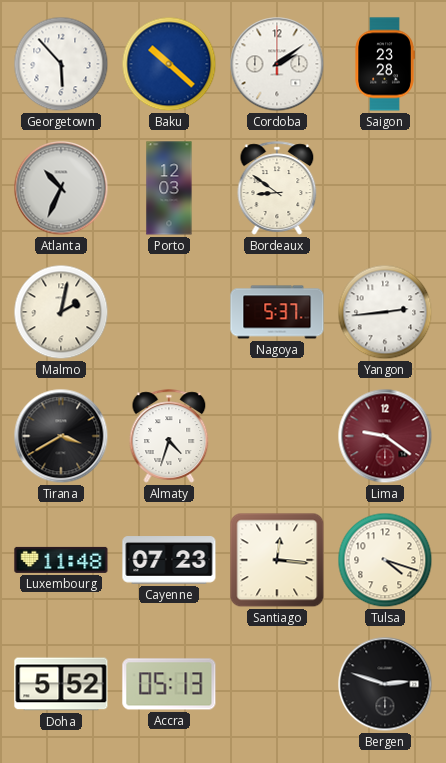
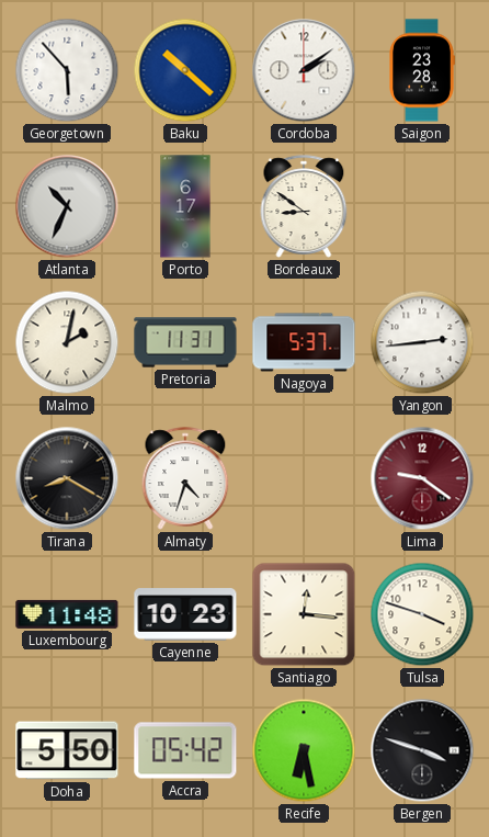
Porto: 12:03 -> 6:17 (185, 206)
Pretoria: none -> 11:31 (185, 342)
Tirana: 3:40 -> 8:20 (67, 478)
Cayenne: 07:23 -> 10:23 (185, 614)
Tulsa: 4:18 -> 3:48 (422, 614)
Doha: 5:52 -> 5:50 (67, 750)
Accra: 05:13 -> 05:42 (185, 750)
Recife: none -> 6:28 (304, 750)
Bergen: 2:48 -> 3:48 (422, 750)
